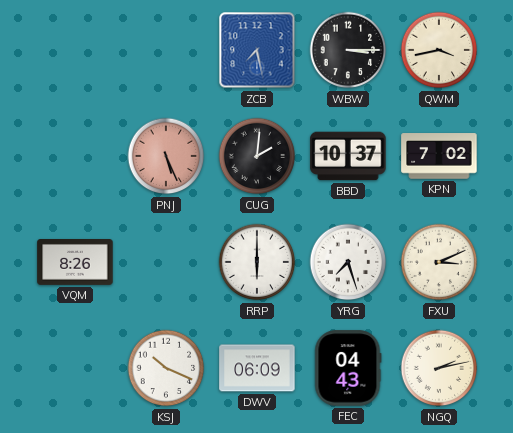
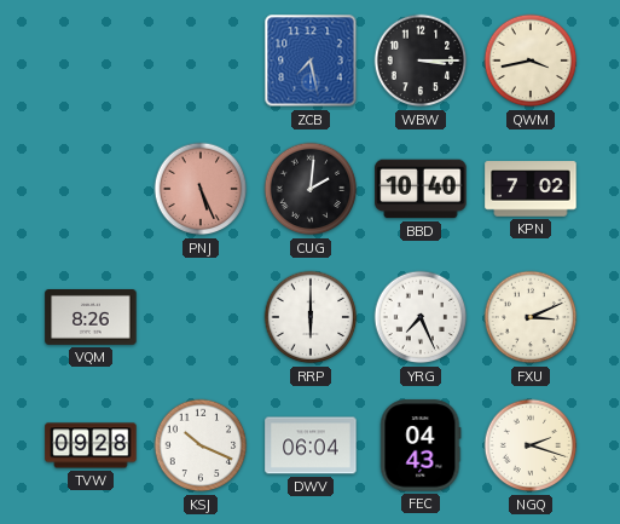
BBD: 10:37 -> 10:40 (421, 189)
YRG: 7:27 -> 7:26 (421, 317)
TVW: none -> 09:28 (91, 445)
DWV: 06:09 -> 06:04 (311, 445)
NGQ: 2:13 -> 2:18 (531, 445)
